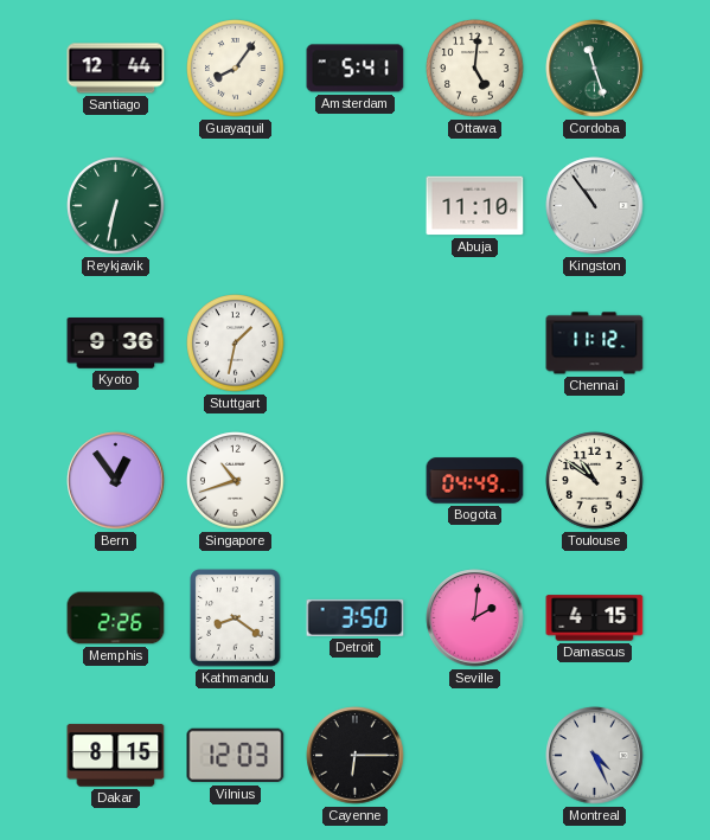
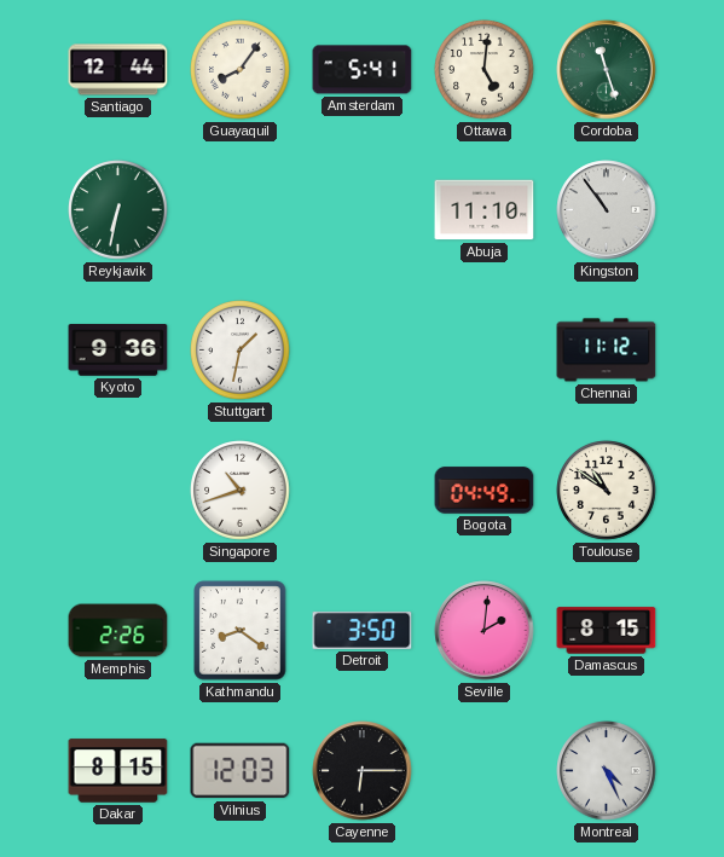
Bern: 12:54 -> none (116, 481)
Damascus: 4:15 -> 8:15 (607, 631)
